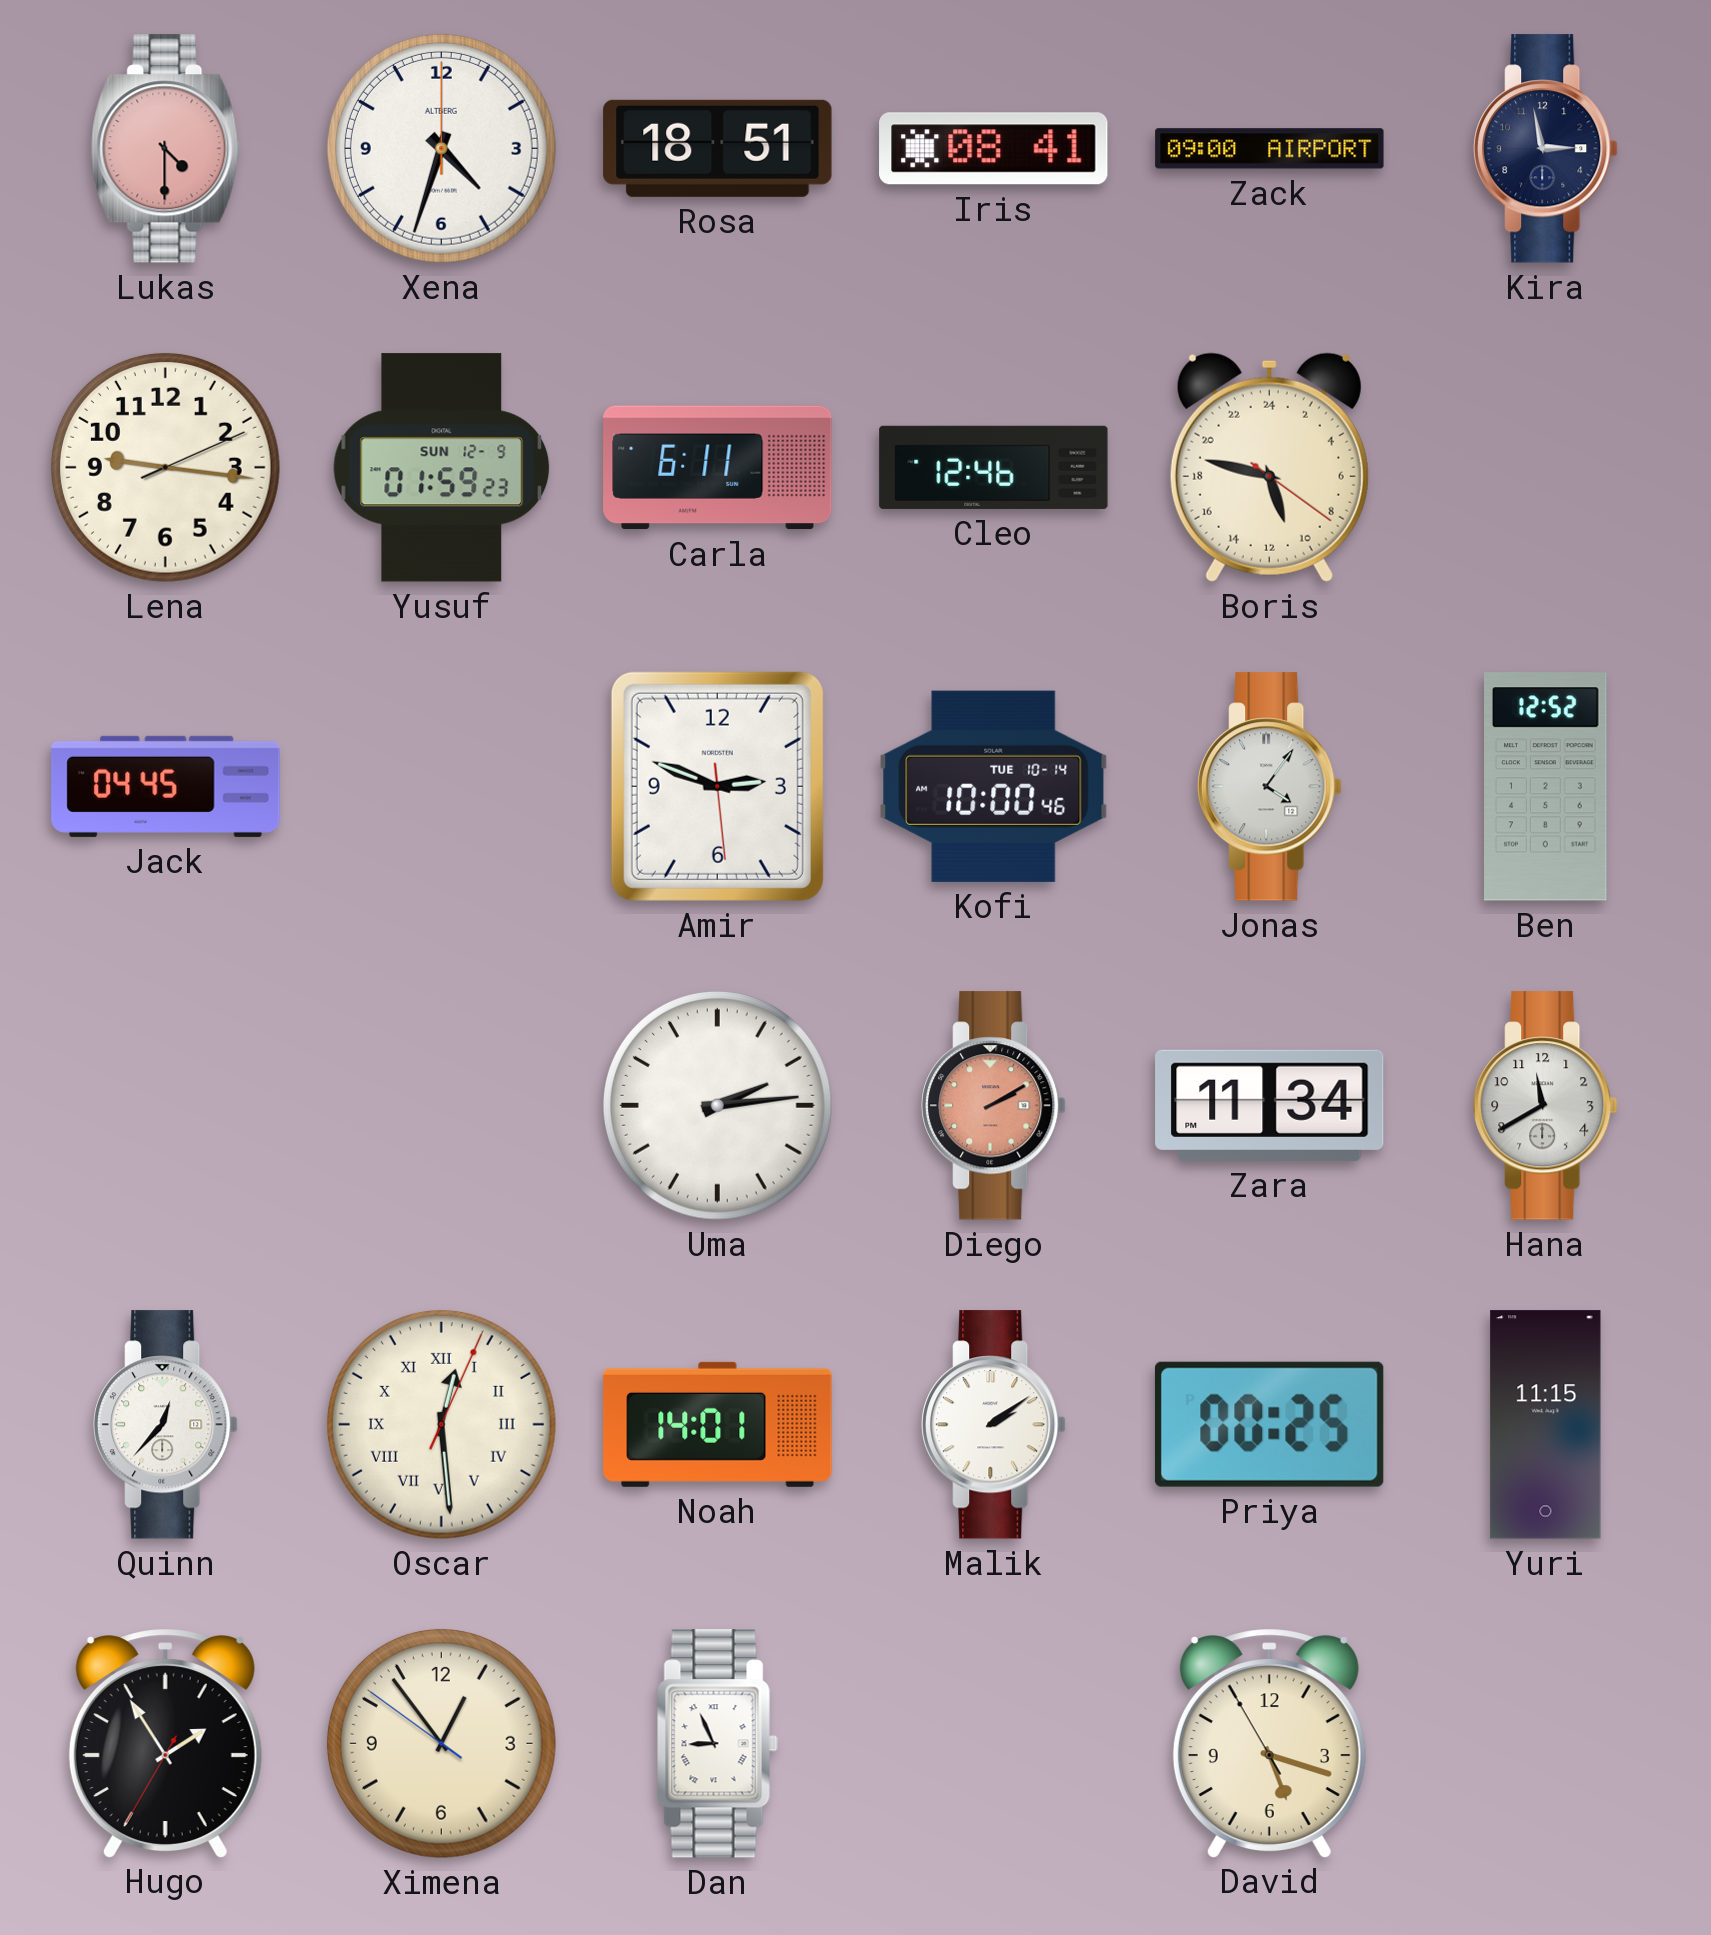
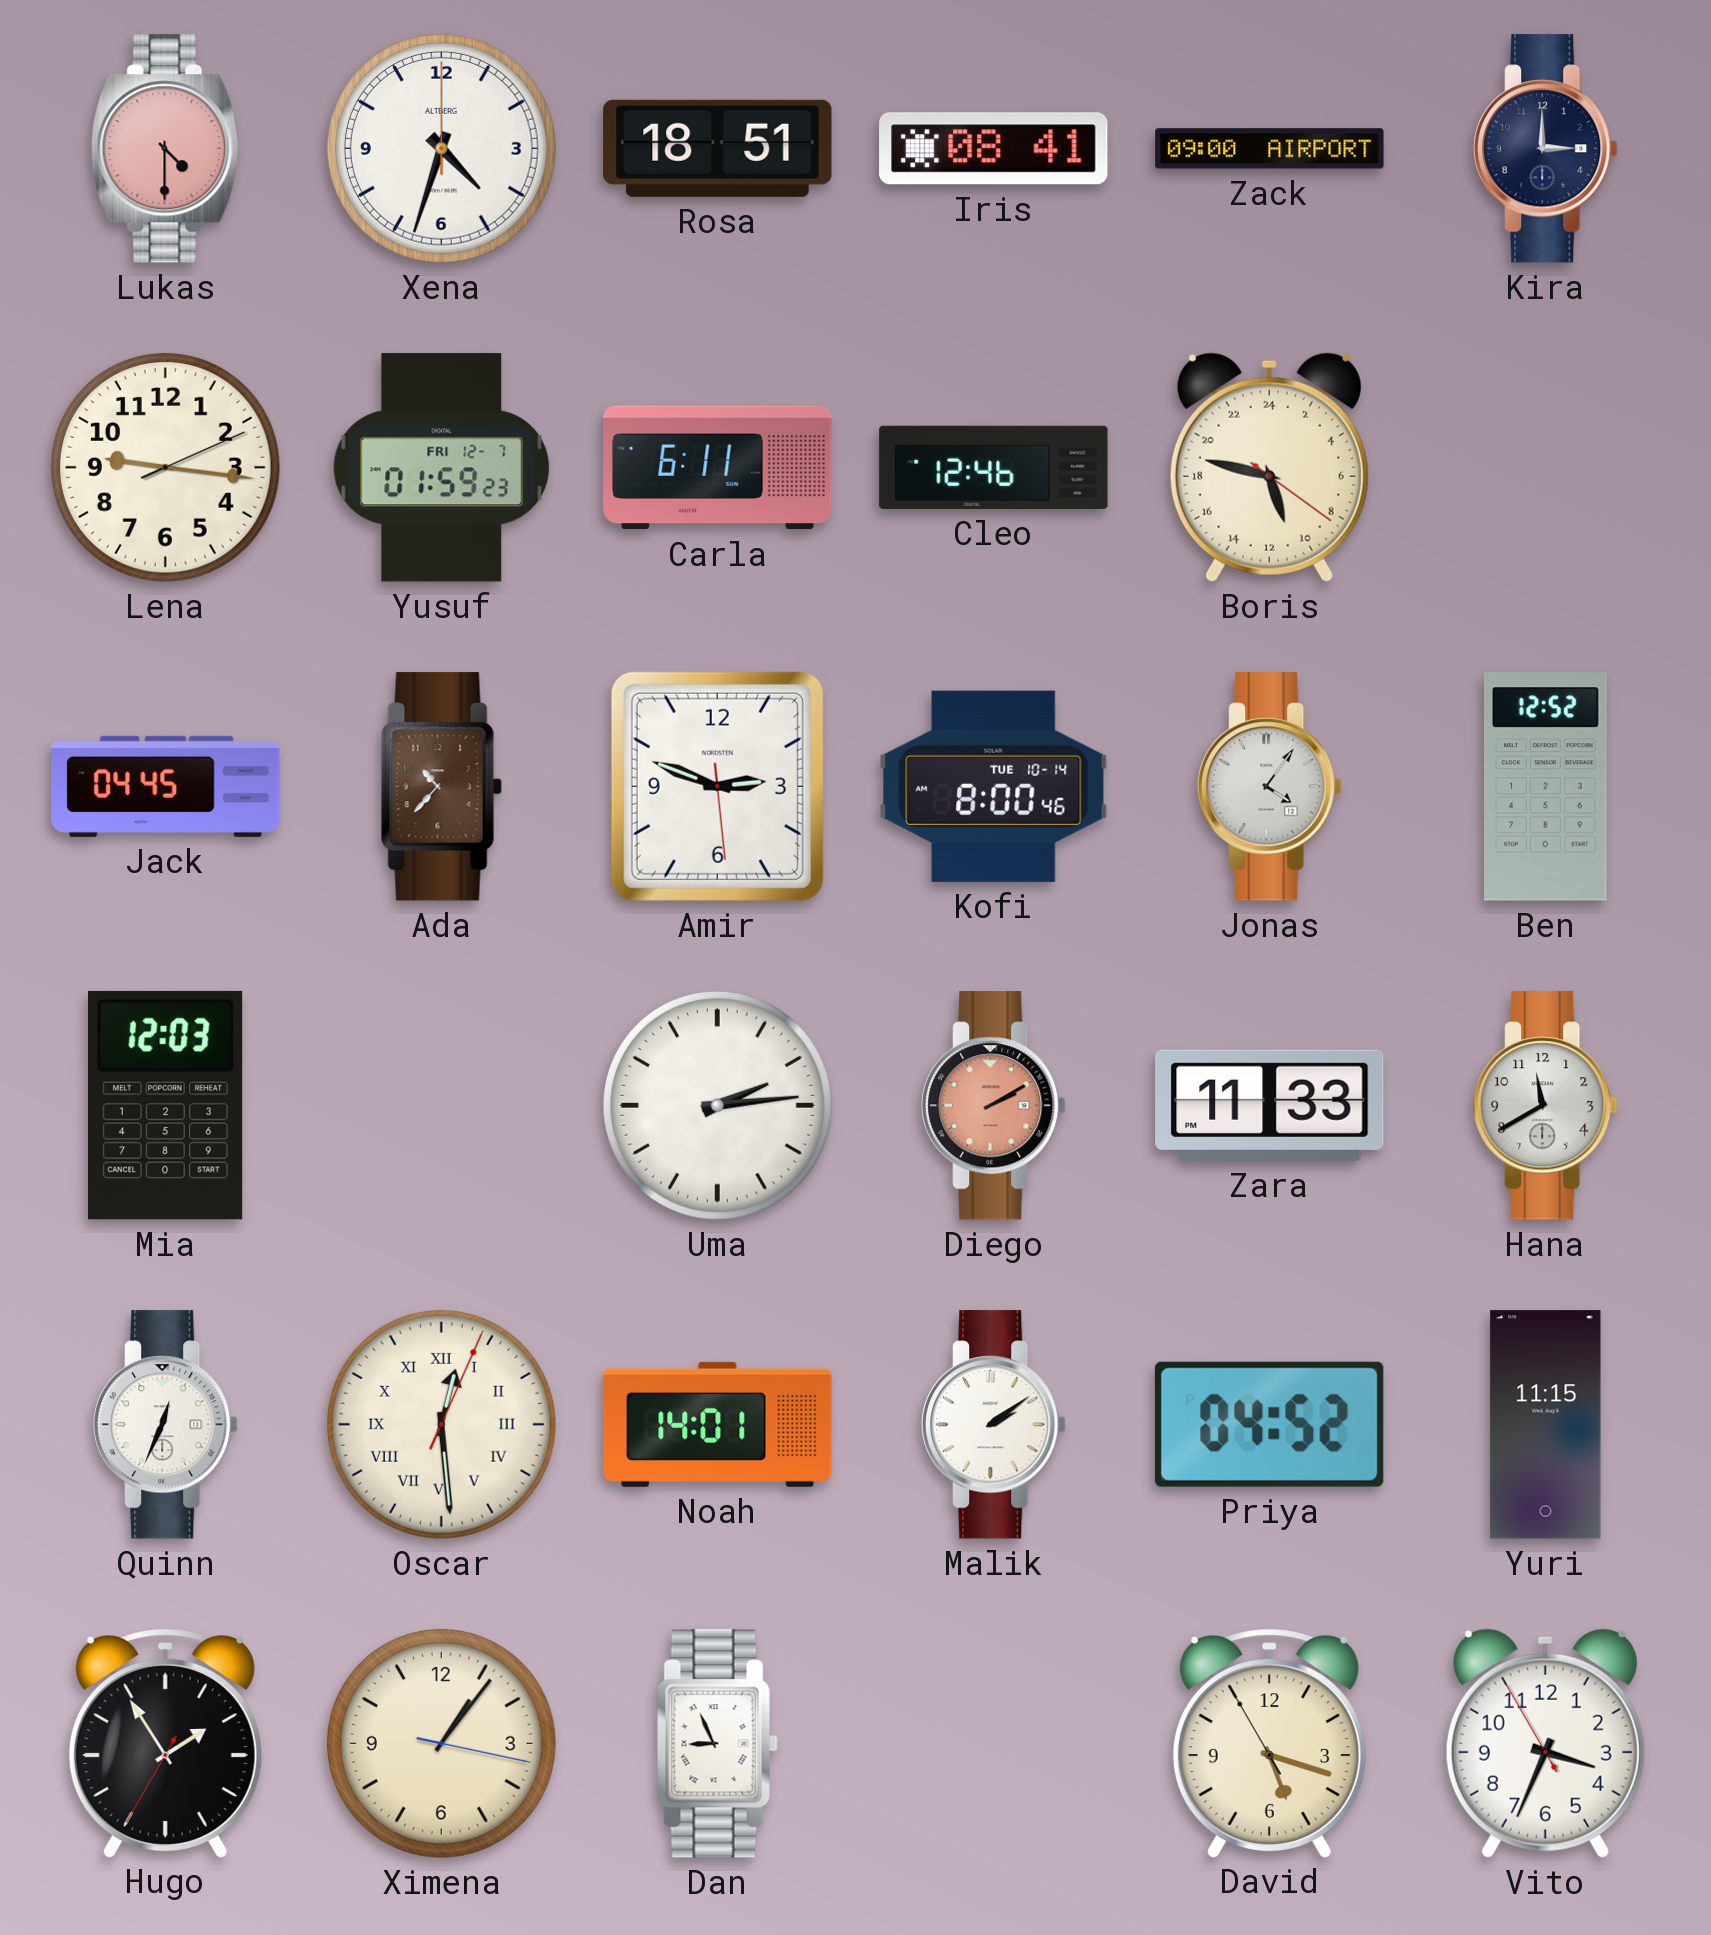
Kira: 2:58 -> 3:00 (1546, 149)
Yusuf date: SUN 12-9 -> FRI 12-7 (442, 468)
Ada: none -> 10:37 (441, 787)
Kofi: 10:00 -> 8:00 (994, 786)
Mia: none -> 12:03 (166, 1105)
Zara: 11:34 -> 11:33 (1270, 1105)
Quinn: 12:37 -> 12:34 (166, 1425)
Priya: 00:25 -> 04:52 (1269, 1424)
Ximena: 12:53 -> 1:06 (441, 1743)
Vito: none -> 3:33 (1545, 1743)
